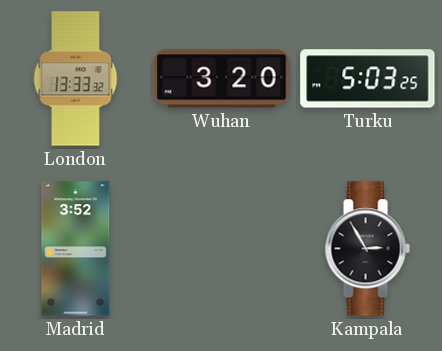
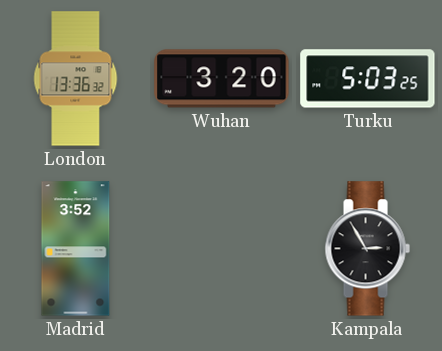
London: 13:33 -> 13:36 (76, 79)
